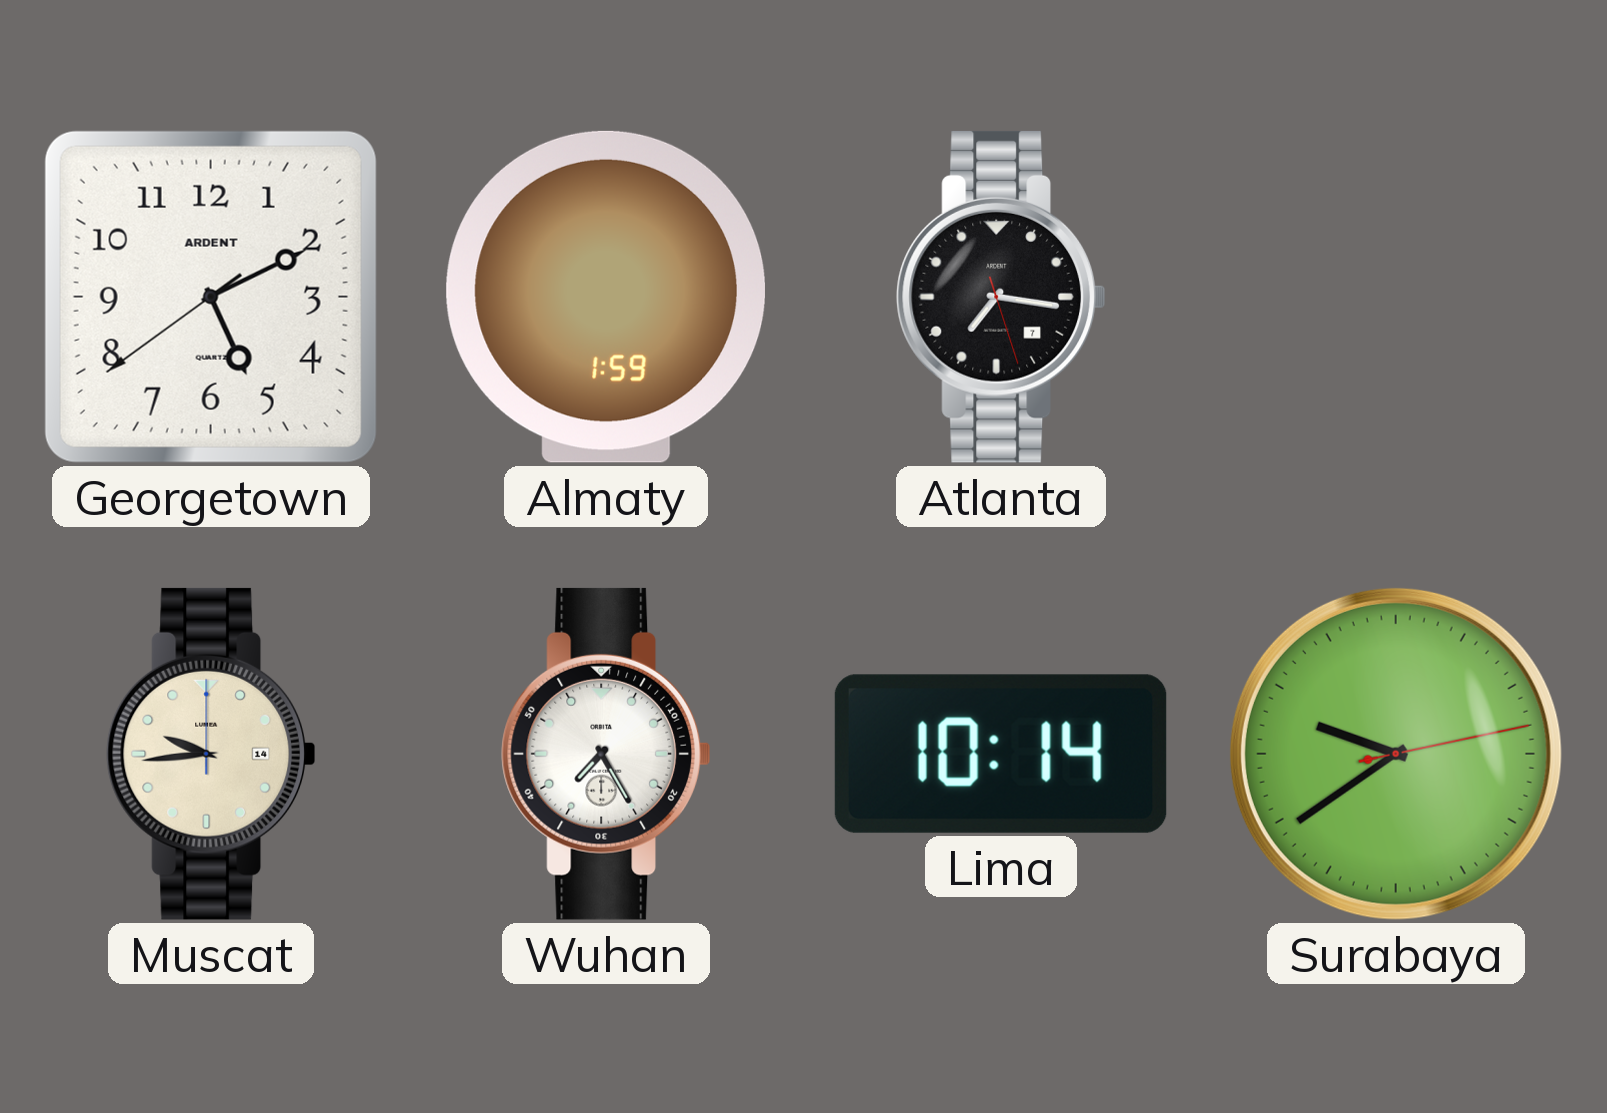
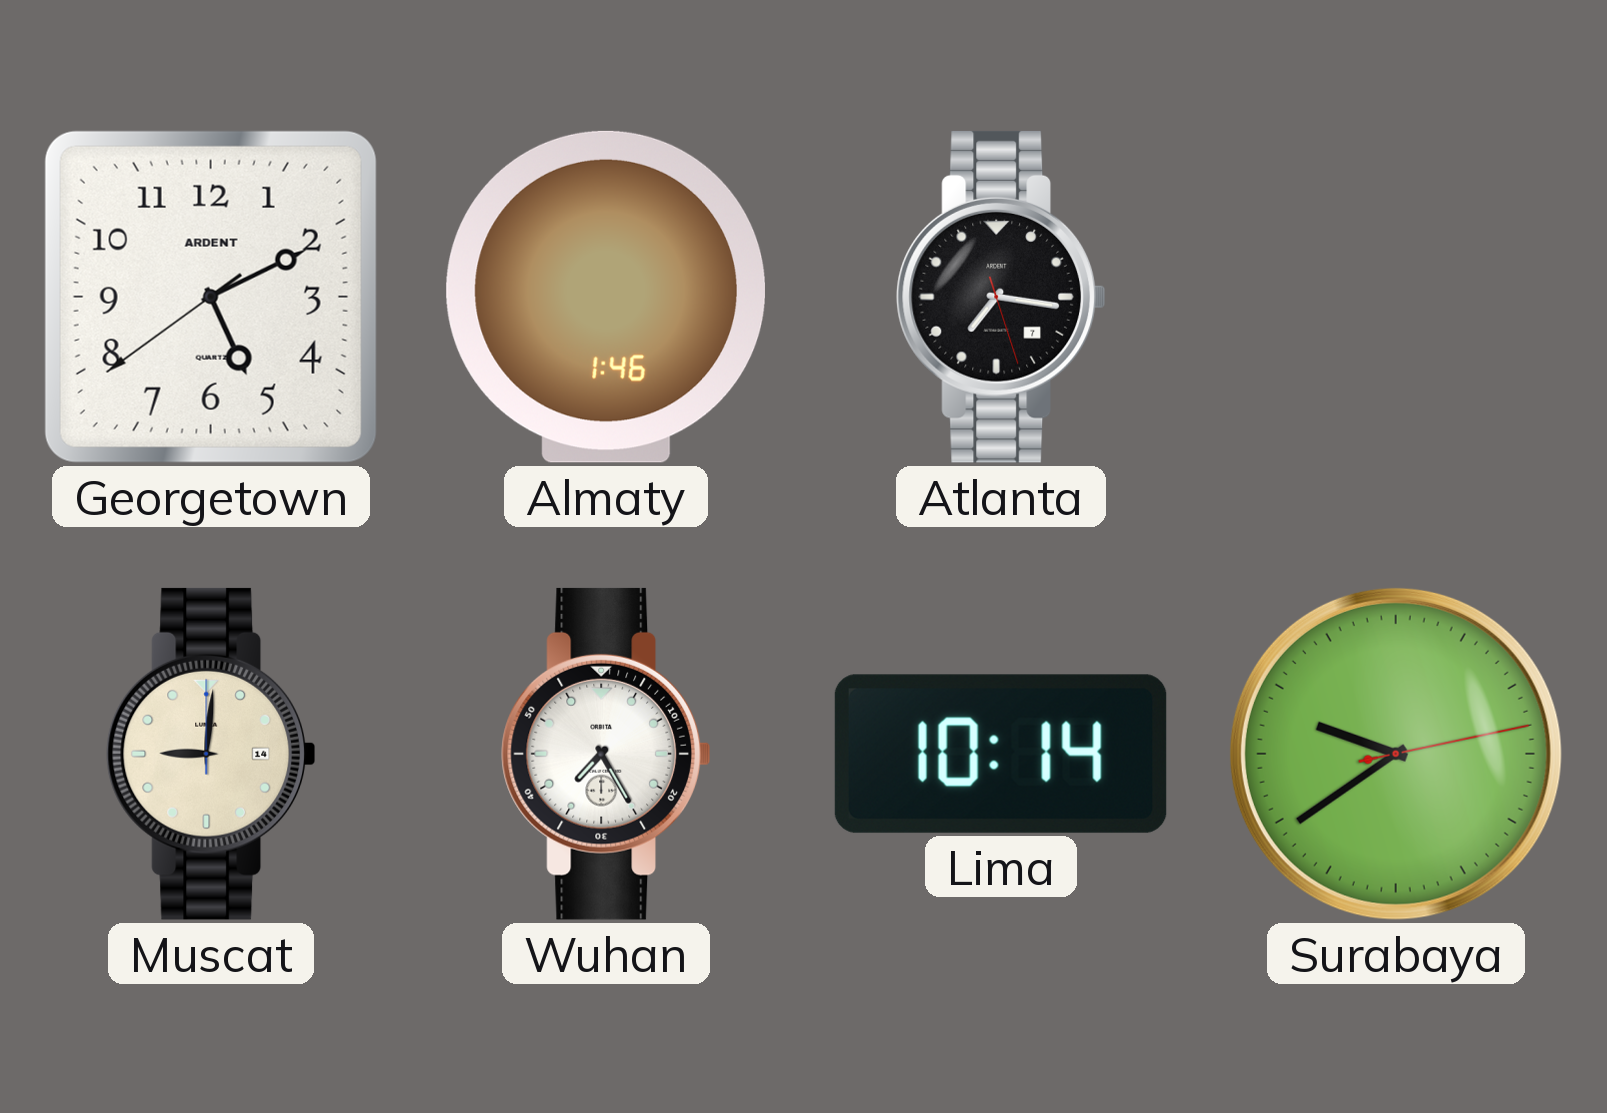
Almaty: 1:59 -> 1:46 (606, 297)
Muscat: 9:44 -> 9:01 (211, 754)
